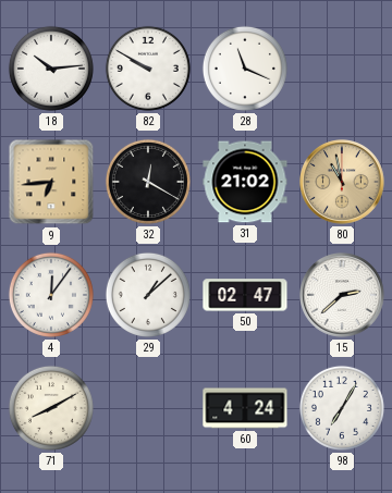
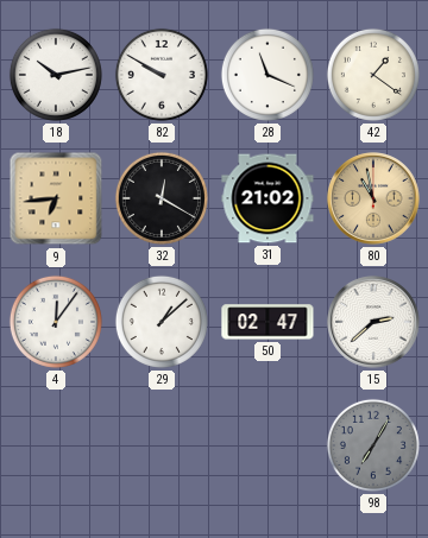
18: 10:14 -> 10:13 (56, 75)
42: none -> 1:21 (373, 75)
71: 8:10 -> none (51, 408)
60: 4:24 -> none (245, 408)
98 dial: white -> grey (373, 445)
